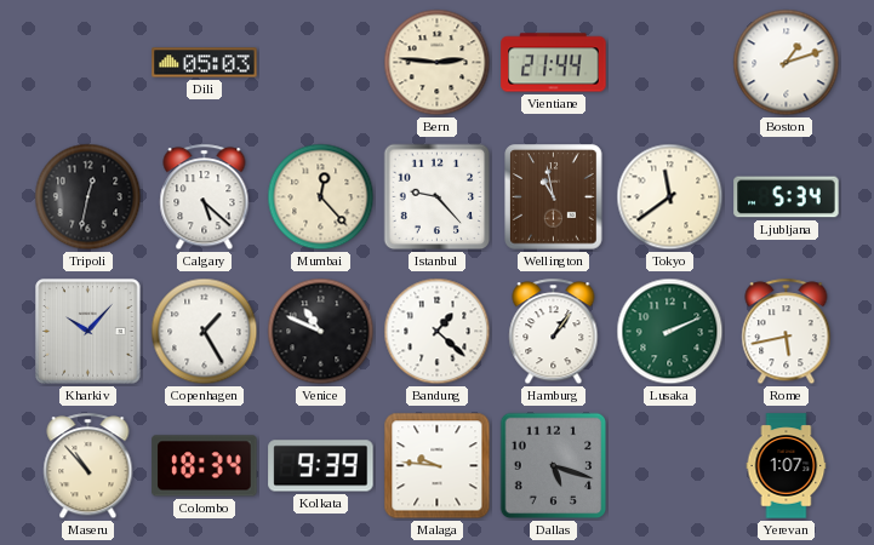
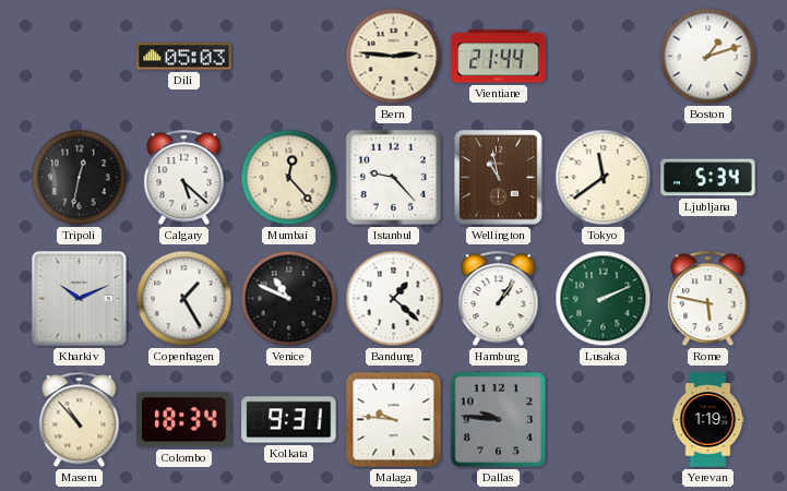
Kharkiv: 10:07 -> 10:11 (80, 299)
Rome: 5:43 -> 5:47 (708, 299)
Kolkata: 9:39 -> 9:31 (289, 420)
Dallas: 5:18 -> 9:46 (499, 420)
Yerevan: 1:07 -> 1:19 (708, 420)
